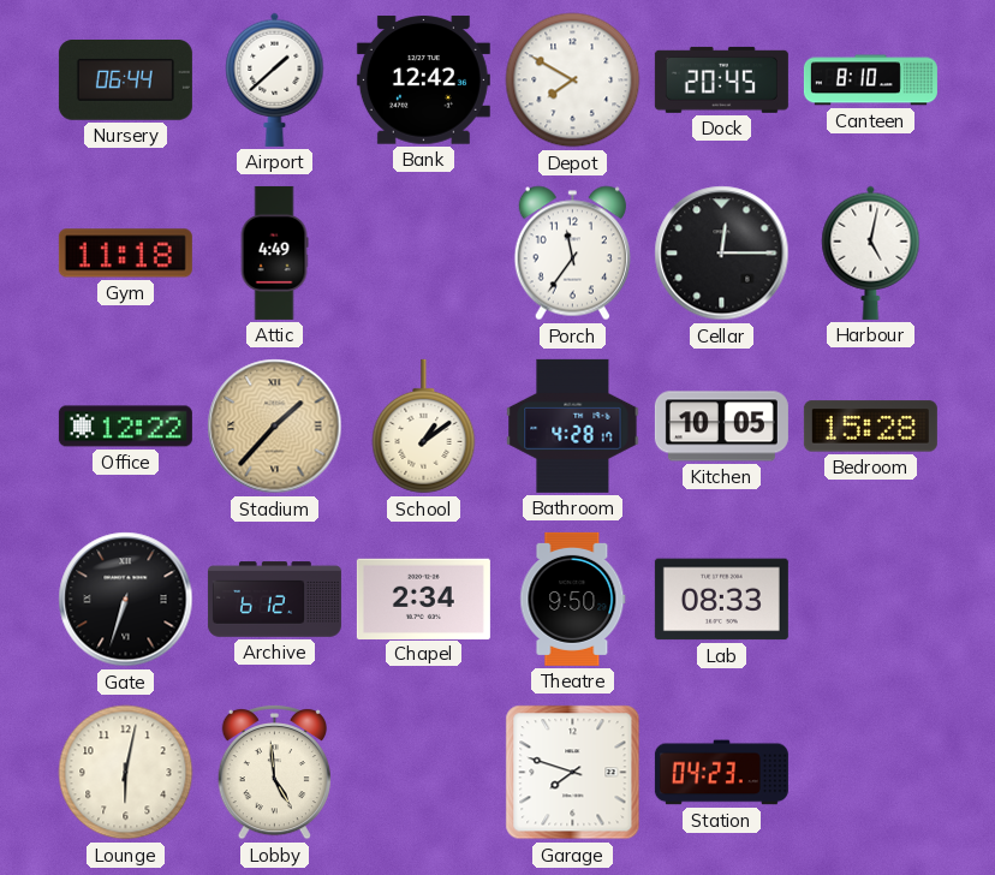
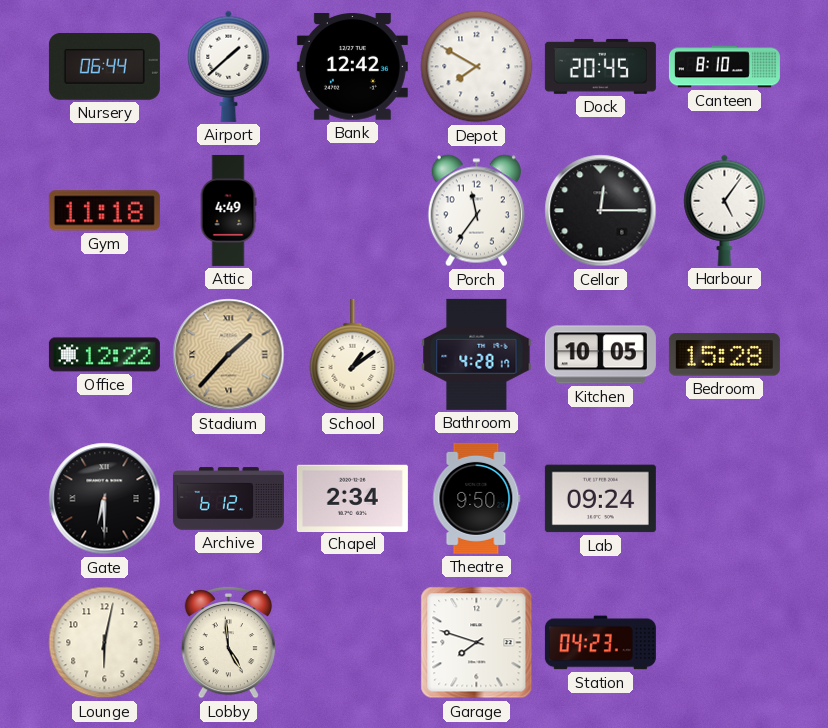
Harbour: 5:02 -> 5:06 (725, 210)
Gate: 6:33 -> 6:30 (105, 499)
Lab: 08:33 -> 09:24 (600, 499)
